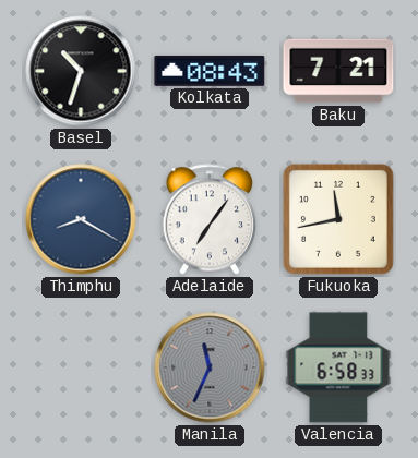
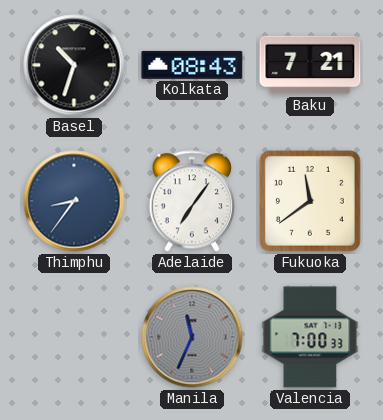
Thimphu: 8:20 -> 8:36 (74, 201)
Fukuoka: 11:43 -> 11:39 (310, 201)
Valencia: 6:58 -> 7:00 (310, 337)
